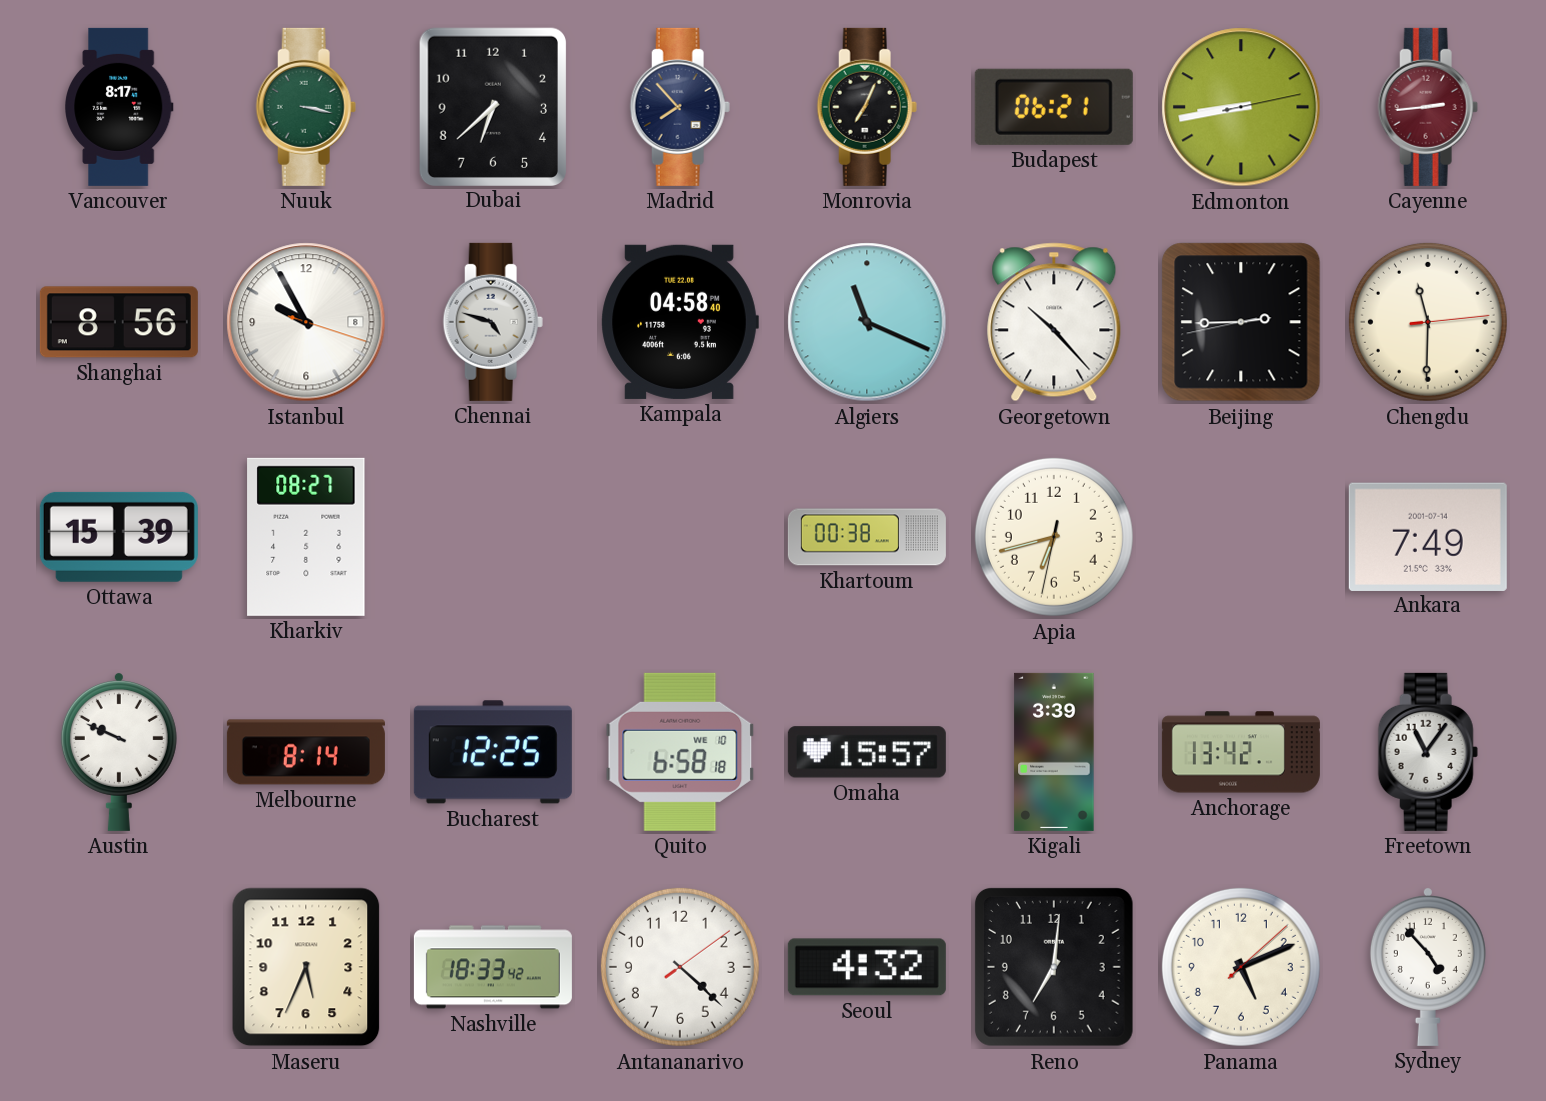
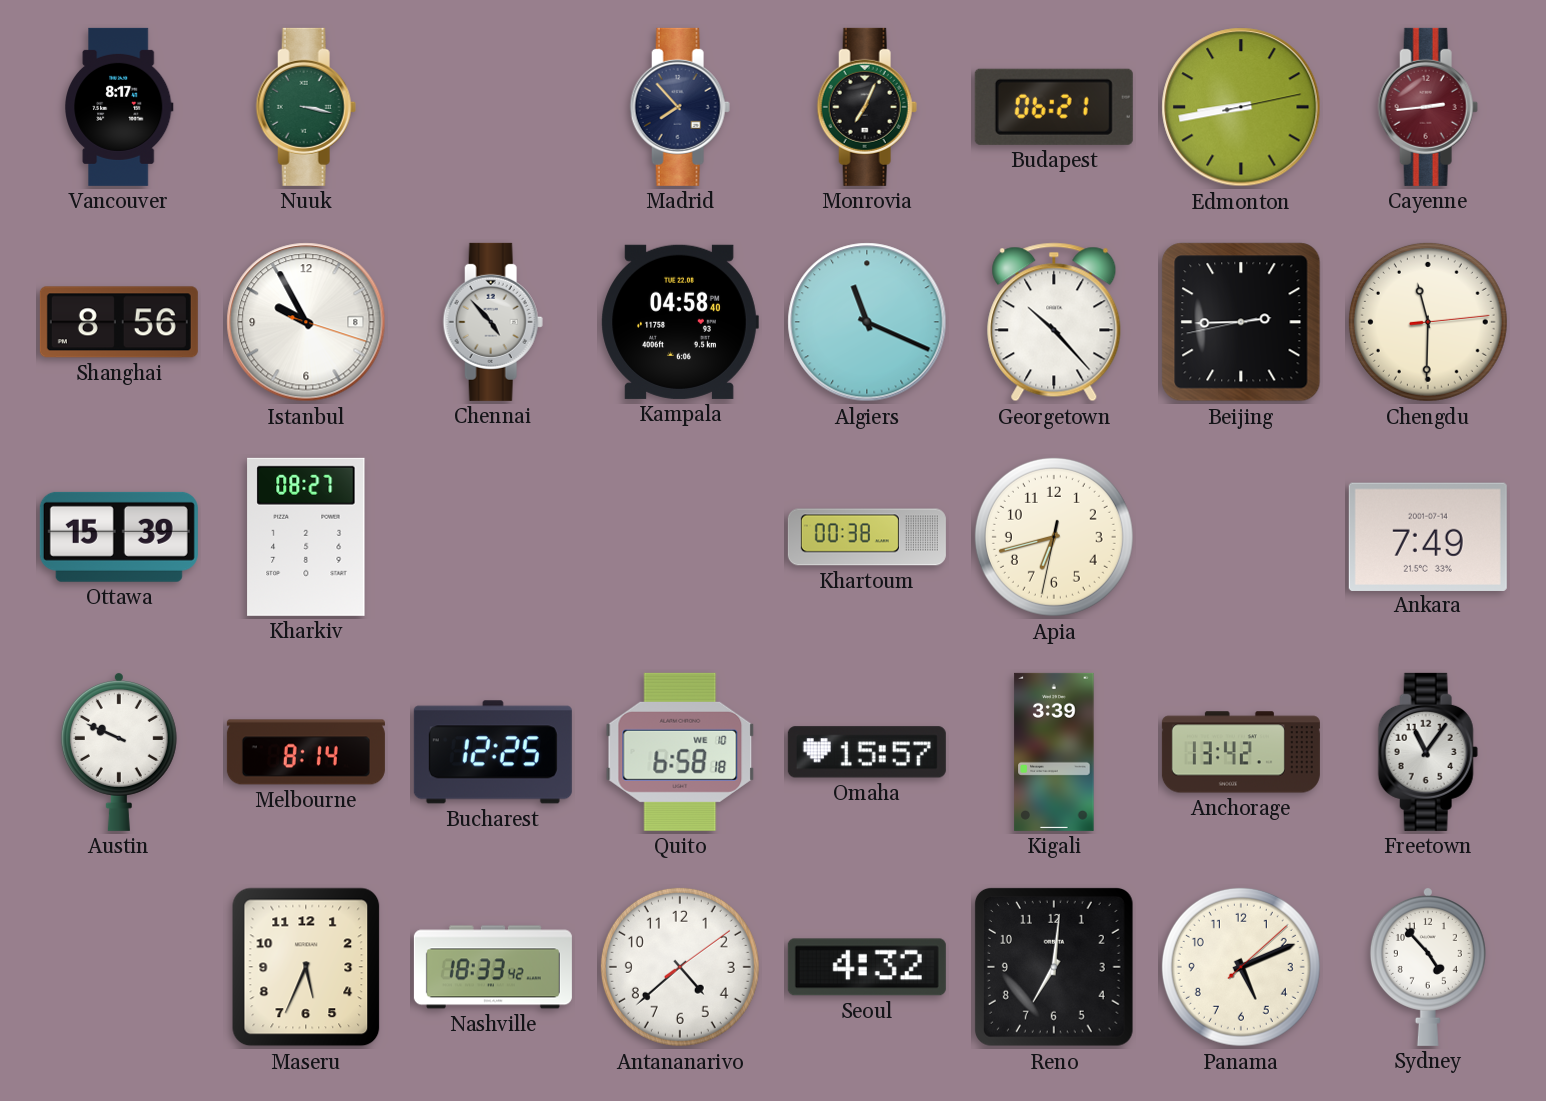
Dubai: 6:38 -> none (492, 106)
Chennai: 4:48 -> 4:53 (493, 322)
Antananarivo: 4:22 -> 4:38 (680, 967)
